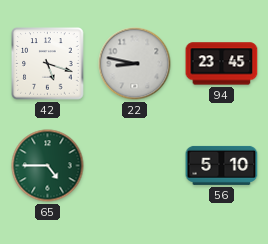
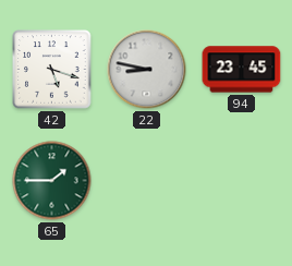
65: 4:45 -> 1:45 (52, 181)
56: 5:10 -> none (222, 165)
